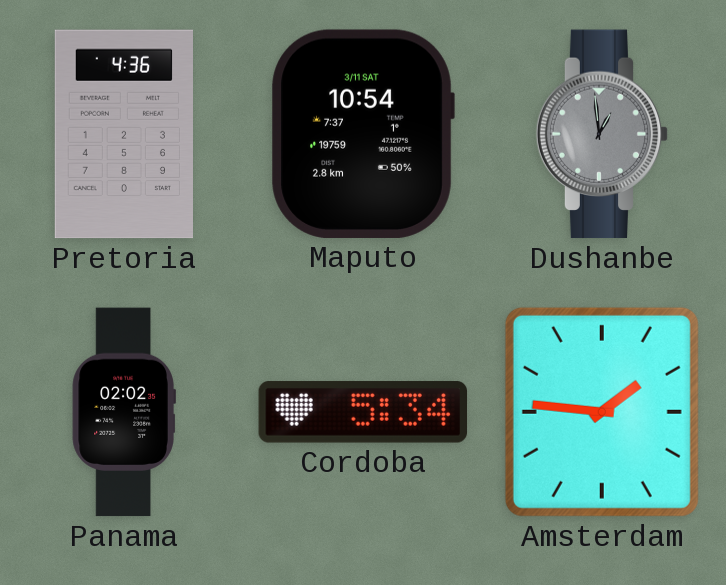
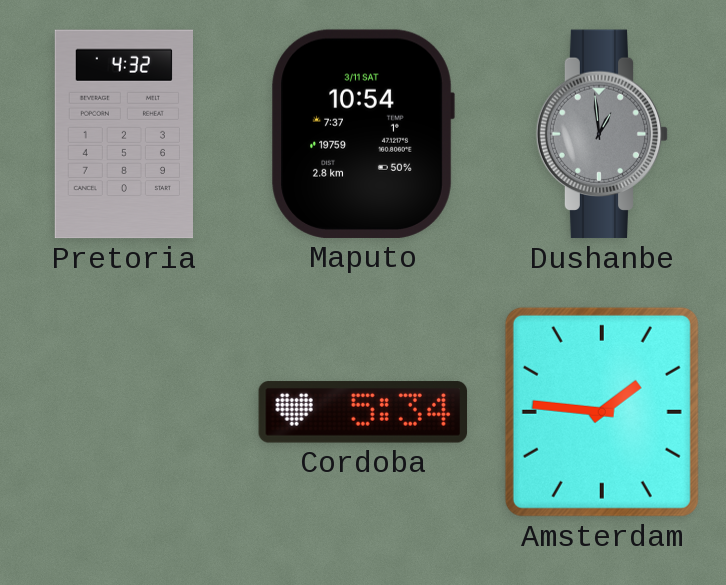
Pretoria: 4:36 -> 4:32 (123, 134)
Panama: 02:02 -> none (124, 412)
